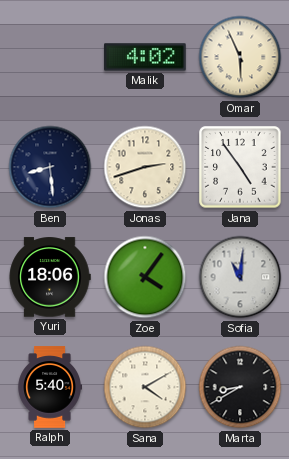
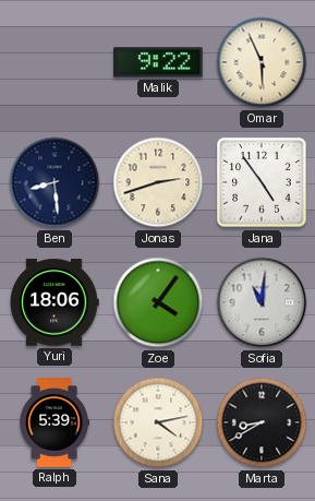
Malik: 4:02 -> 9:22 (158, 62)
Ralph: 5:40 -> 5:39 (53, 422)
Sana: 4:10 -> 4:13 (158, 422)
